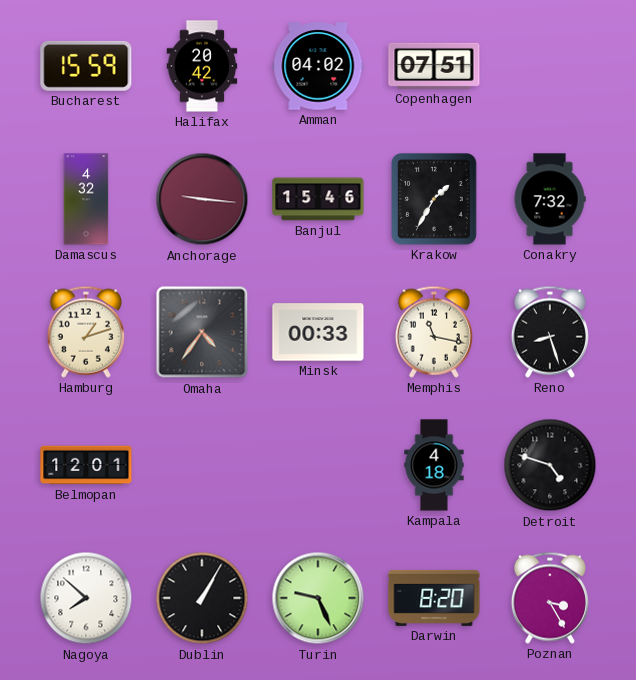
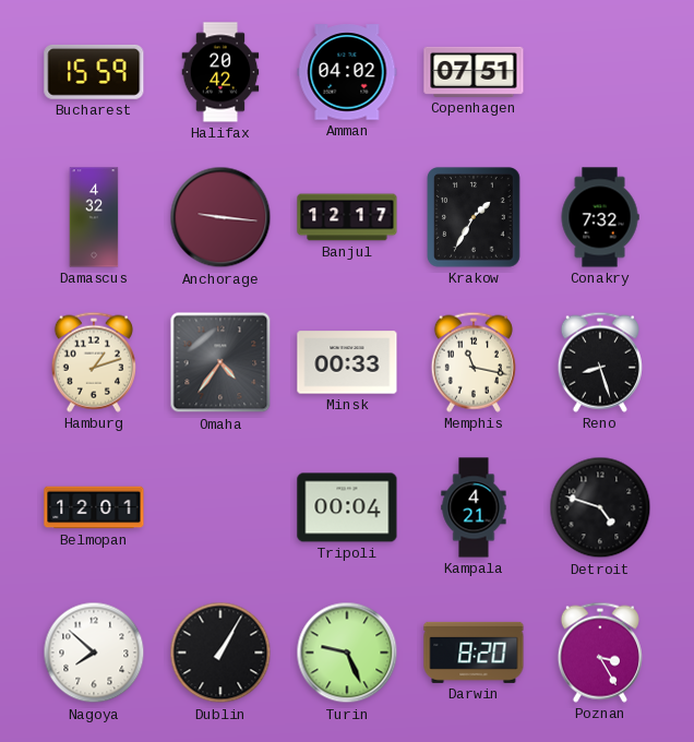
Banjul: 15:46 -> 12:17 (347, 217)
Tripoli: none -> 00:04 (347, 507)
Kampala: 4:18 -> 4:21 (474, 507)
